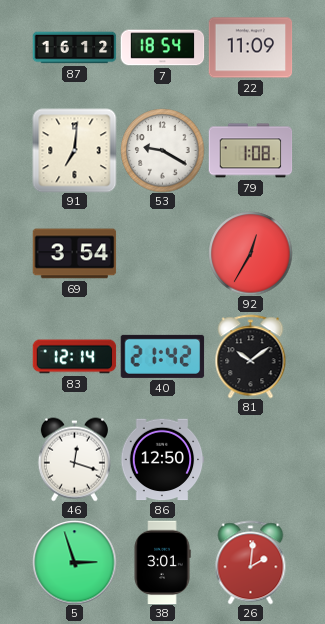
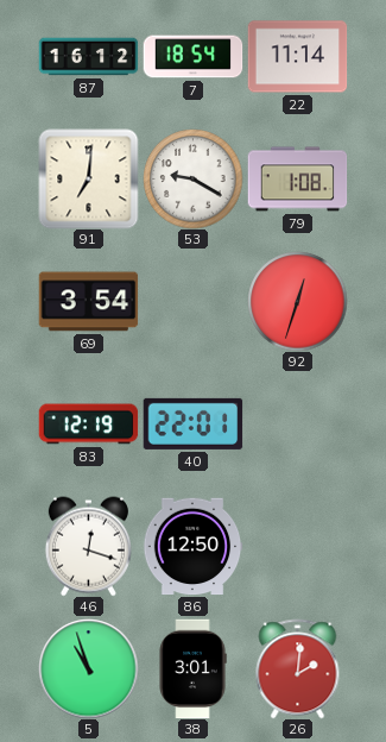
22: 11:09 -> 11:14 (297, 57)
92: 12:35 -> 12:33 (297, 301)
83: 12:14 -> 12:19 (88, 425)
40: 21:42 -> 22:01 (192, 423)
81: 10:09 -> none (251, 356)
5: 2:57 -> 10:57 (88, 668)
